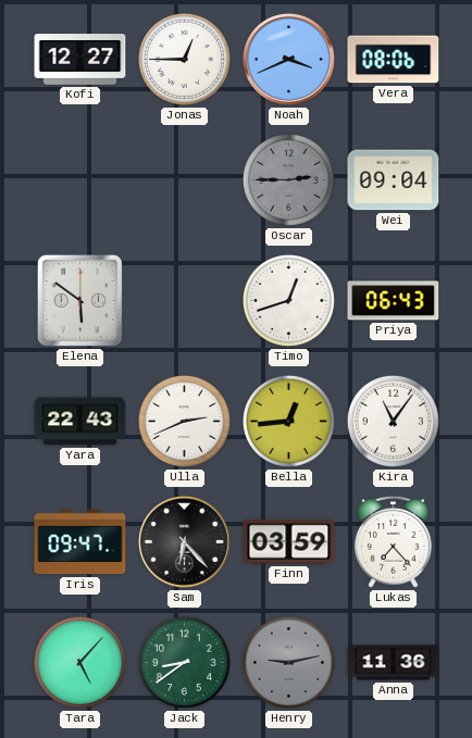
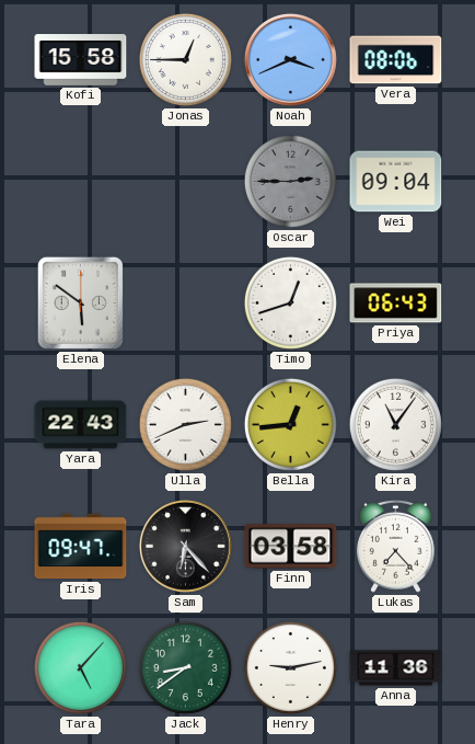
Kofi: 12:27 -> 15:58 (81, 60)
Finn: 03:59 -> 03:58 (291, 547)
Henry dial: grey -> white (290, 667)
